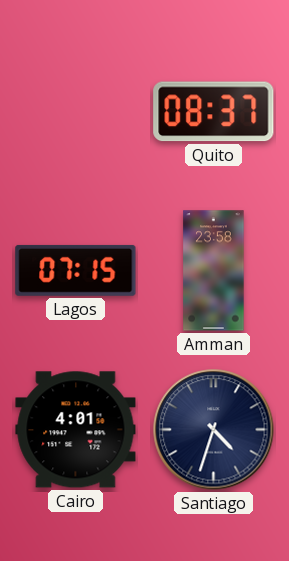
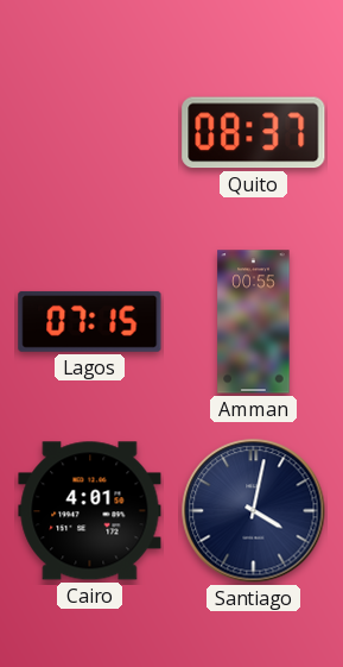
Amman: 23:58 -> 00:55 (254, 322)
Santiago: 4:33 -> 4:02 (254, 511)
